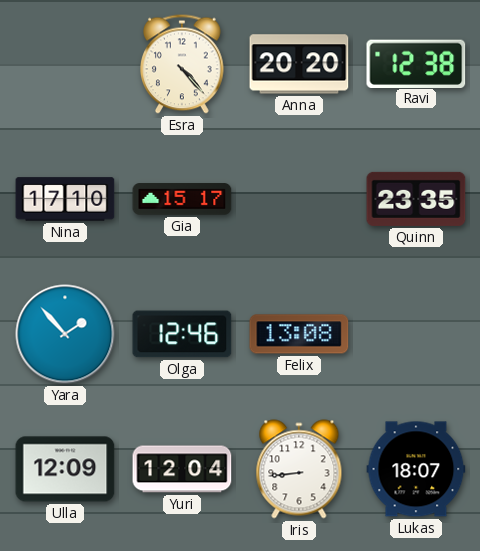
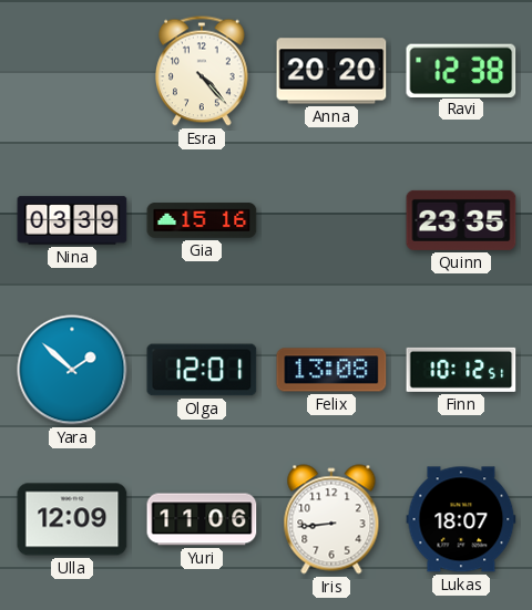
Nina: 17:10 -> 03:39 (72, 220)
Gia: 15:17 -> 15:16 (202, 220)
Yara: 1:53 -> 1:52 (72, 370)
Olga: 12:46 -> 12:01 (202, 370)
Finn: none -> 10:12 (461, 370)
Yuri: 12:04 -> 11:06 (202, 519)
